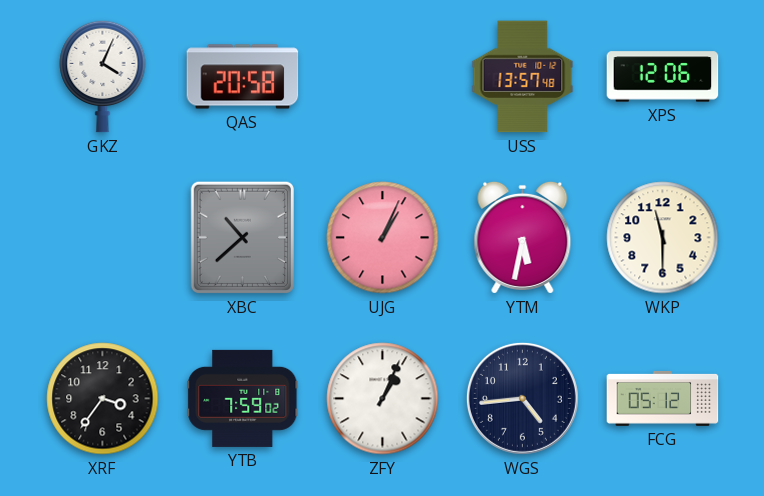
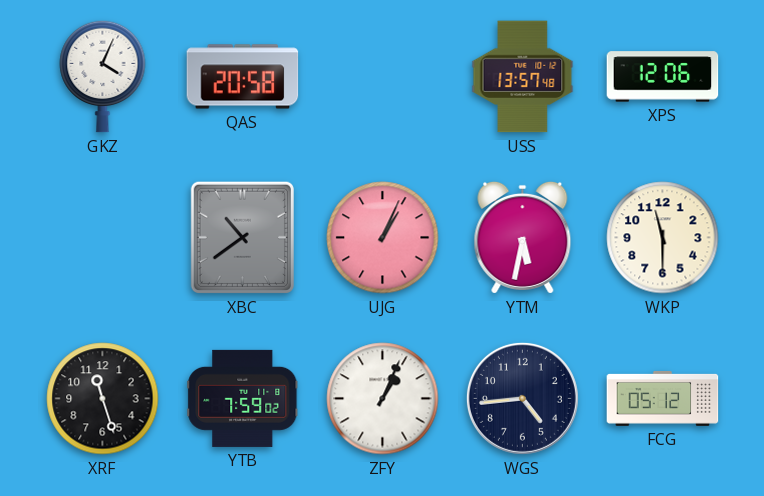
XBC: 10:38 -> 10:39 (242, 237)
XRF: 3:36 -> 11:27 (103, 399)
